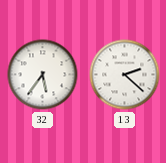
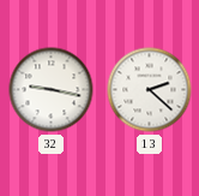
32: 5:36 -> 9:17 (52, 90)
